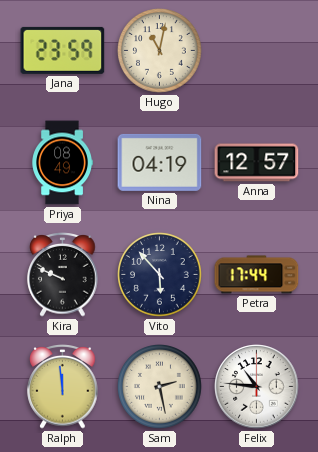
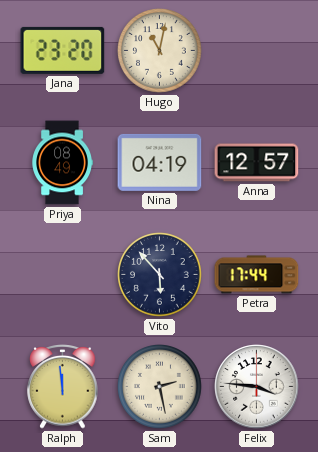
Jana: 23:59 -> 23:20 (63, 50)
Kira: 9:49 -> none (63, 275)
Felix: 10:46 -> 3:46 (257, 387)
